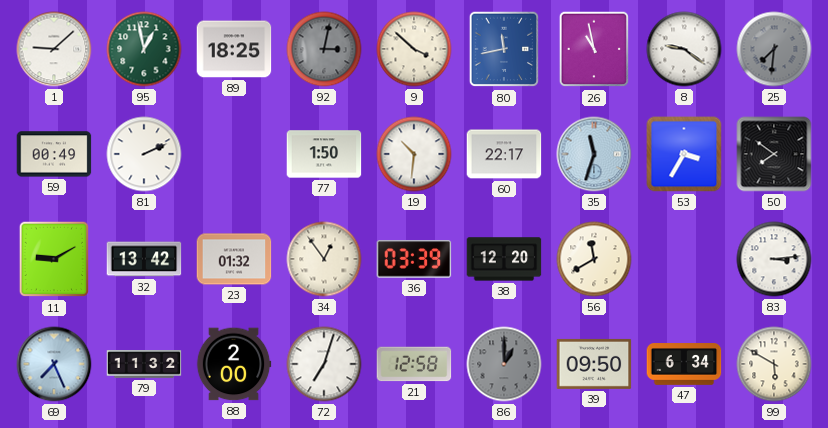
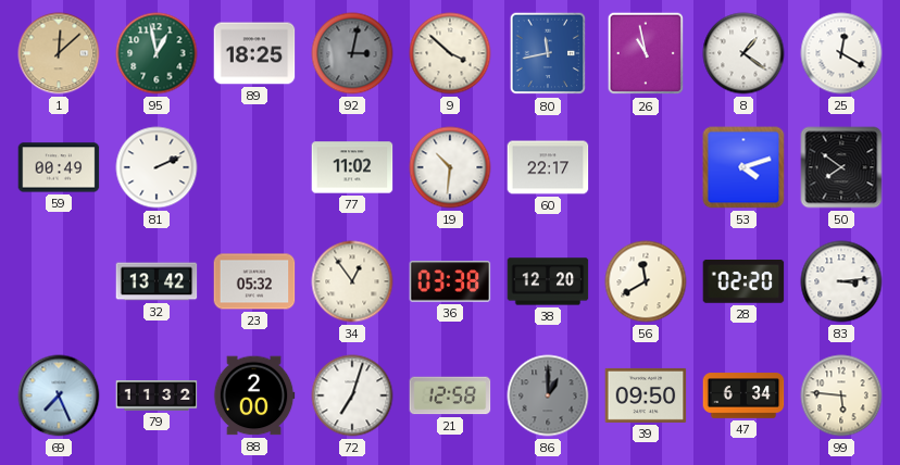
1: 9:08 -> 12:08 (59, 53)
1 dial: white -> champagne (59, 53)
8: 9:21 -> 1:21 (743, 53)
25: 7:31 -> 12:20 (841, 53)
25 dial: grey -> white (841, 53)
77: 1:50 -> 11:02 (352, 167)
35: 11:33 -> none (594, 154)
53: 3:35 -> 4:12 (743, 167)
11: 9:10 -> none (54, 259)
23: 01:32 -> 05:32 (254, 281)
36: 03:39 -> 03:38 (450, 281)
28: none -> 02:20 (743, 281)
99: 5:50 -> 5:46 (841, 395)
